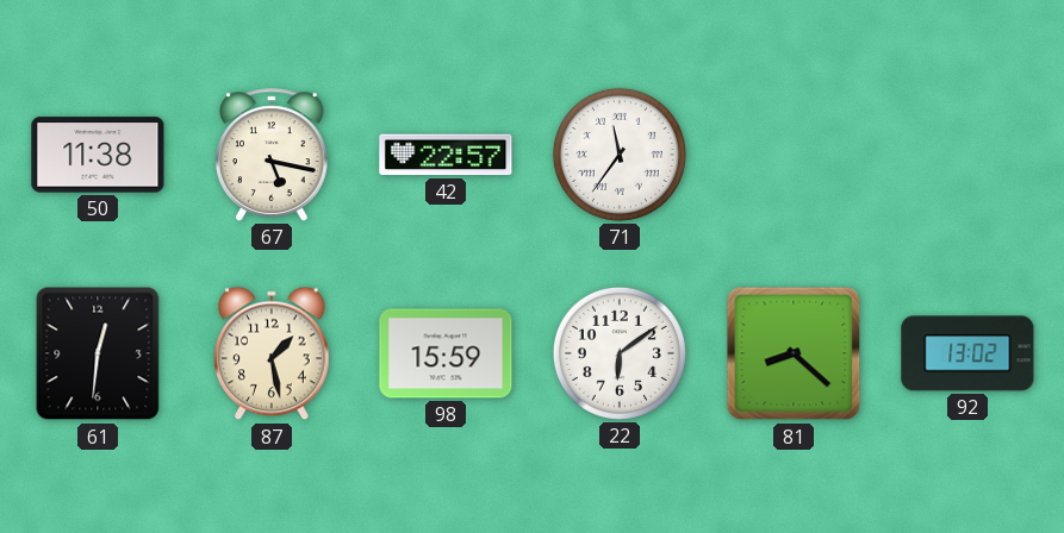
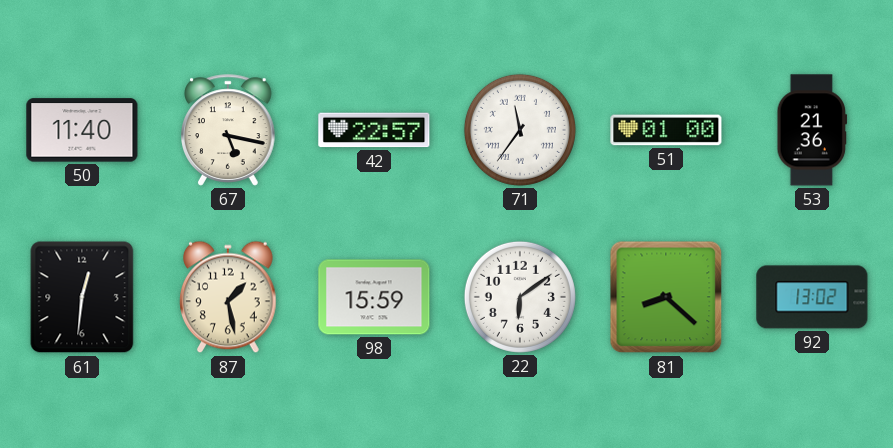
50: 11:38 -> 11:40 (82, 130)
51: none -> 01:00 (666, 130)
53: none -> 21:36 (812, 130)
